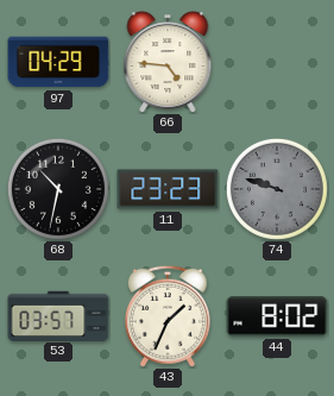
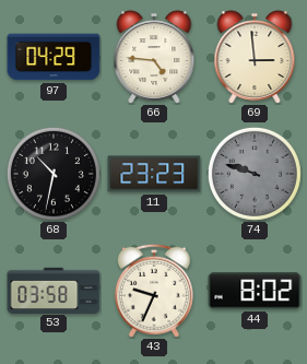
69: none -> 2:59 (255, 57)
53: 03:57 -> 03:58 (54, 290)
43: 1:34 -> 9:34 (154, 291)
